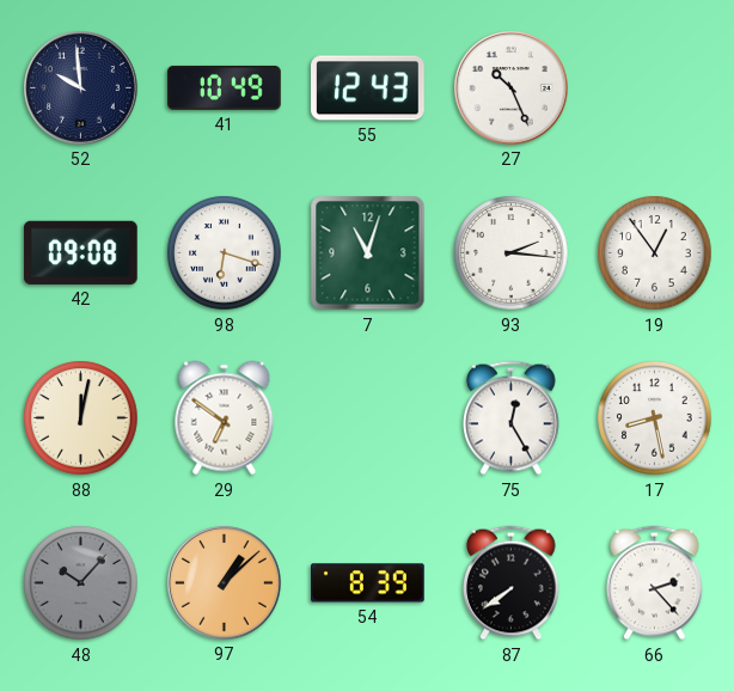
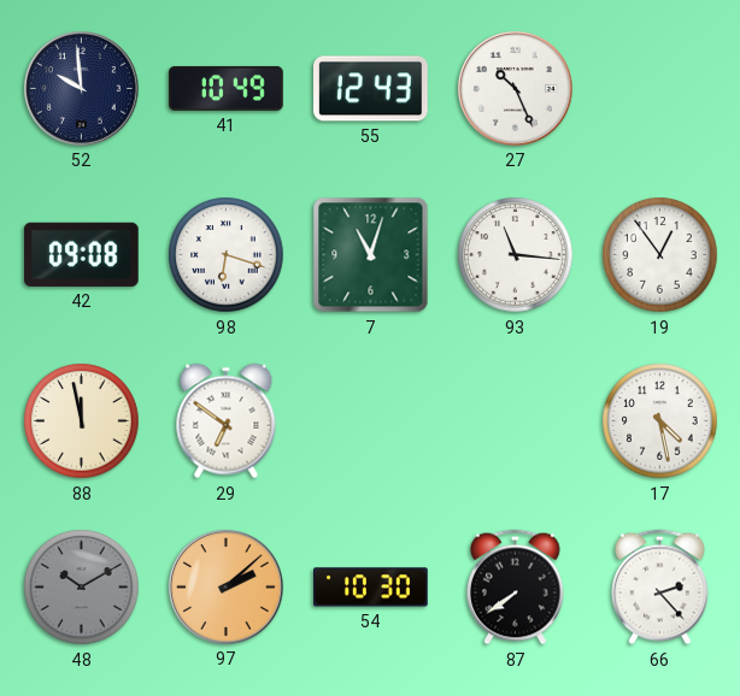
93: 2:16 -> 11:16 (516, 255)
88: 12:02 -> 11:58 (82, 421)
75: 12:25 -> none (512, 418)
17: 8:28 -> 4:28 (660, 421)
48: 10:07 -> 10:10 (82, 588)
97: 1:08 -> 2:08 (227, 588)
54: 8:39 -> 10:30 (371, 588)
